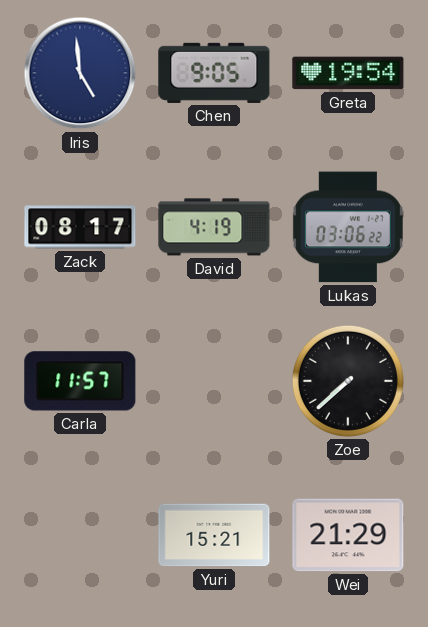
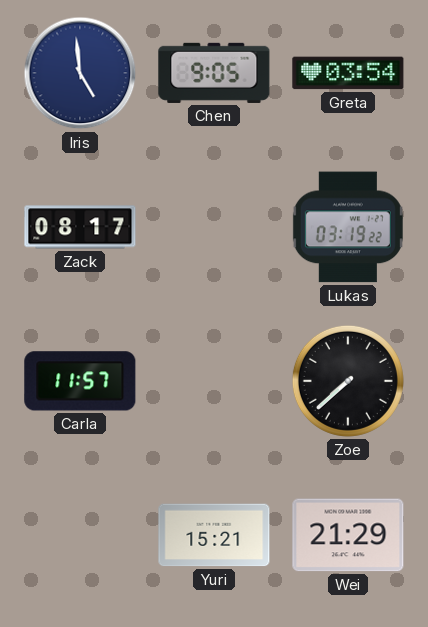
Greta: 19:54 -> 03:54 (348, 73)
David: 4:19 -> none (214, 227)
Lukas: 03:06 -> 03:19 (348, 227)
